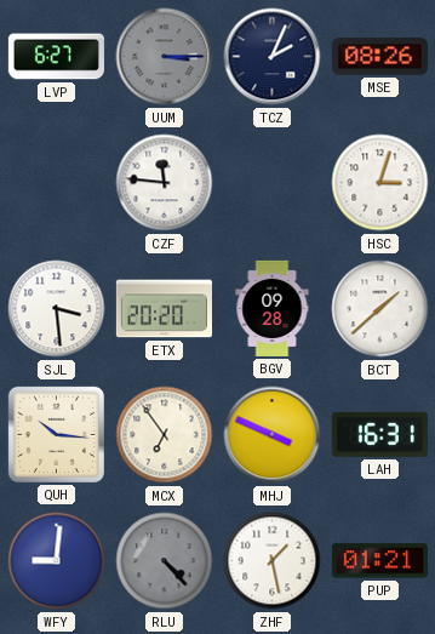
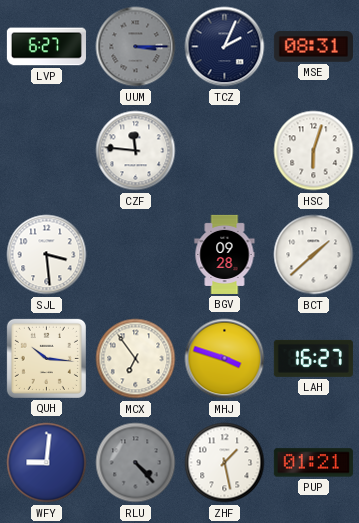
MSE: 08:26 -> 08:31 (313, 47)
HSC: 3:03 -> 6:03 (314, 151)
ETX: 20:20 -> none (164, 309)
MHJ: 3:49 -> 3:48 (225, 359)
LAH: 16:31 -> 16:27 (313, 358)
